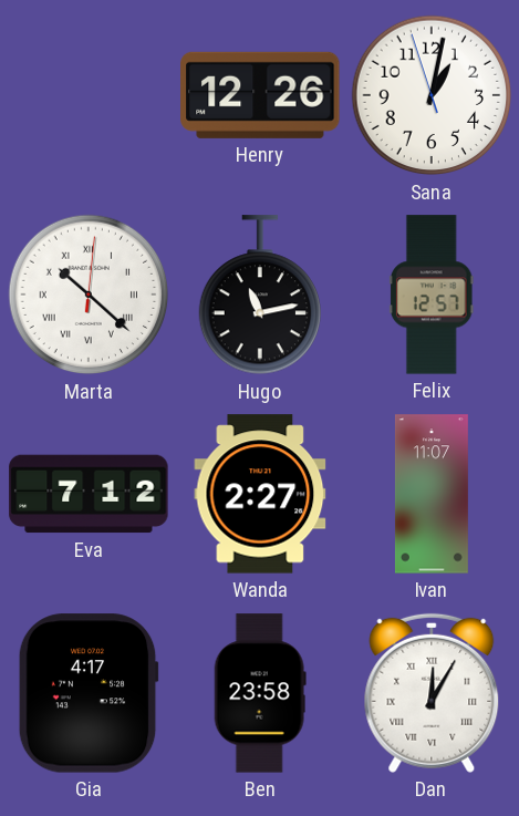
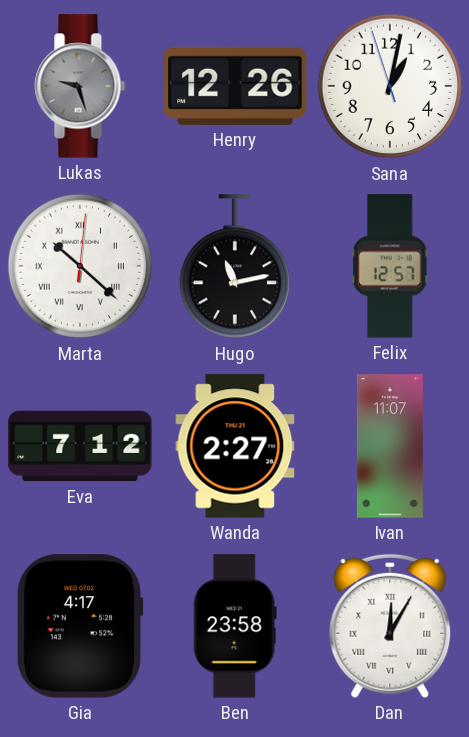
Lukas: none -> 9:27 (80, 86)
